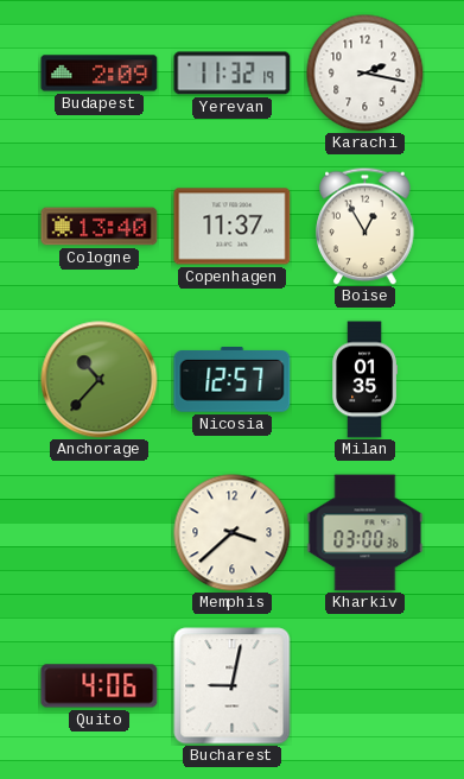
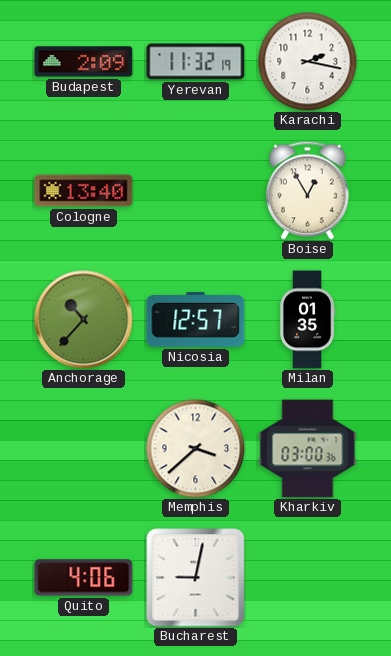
Copenhagen: 11:37 -> none (233, 227)
